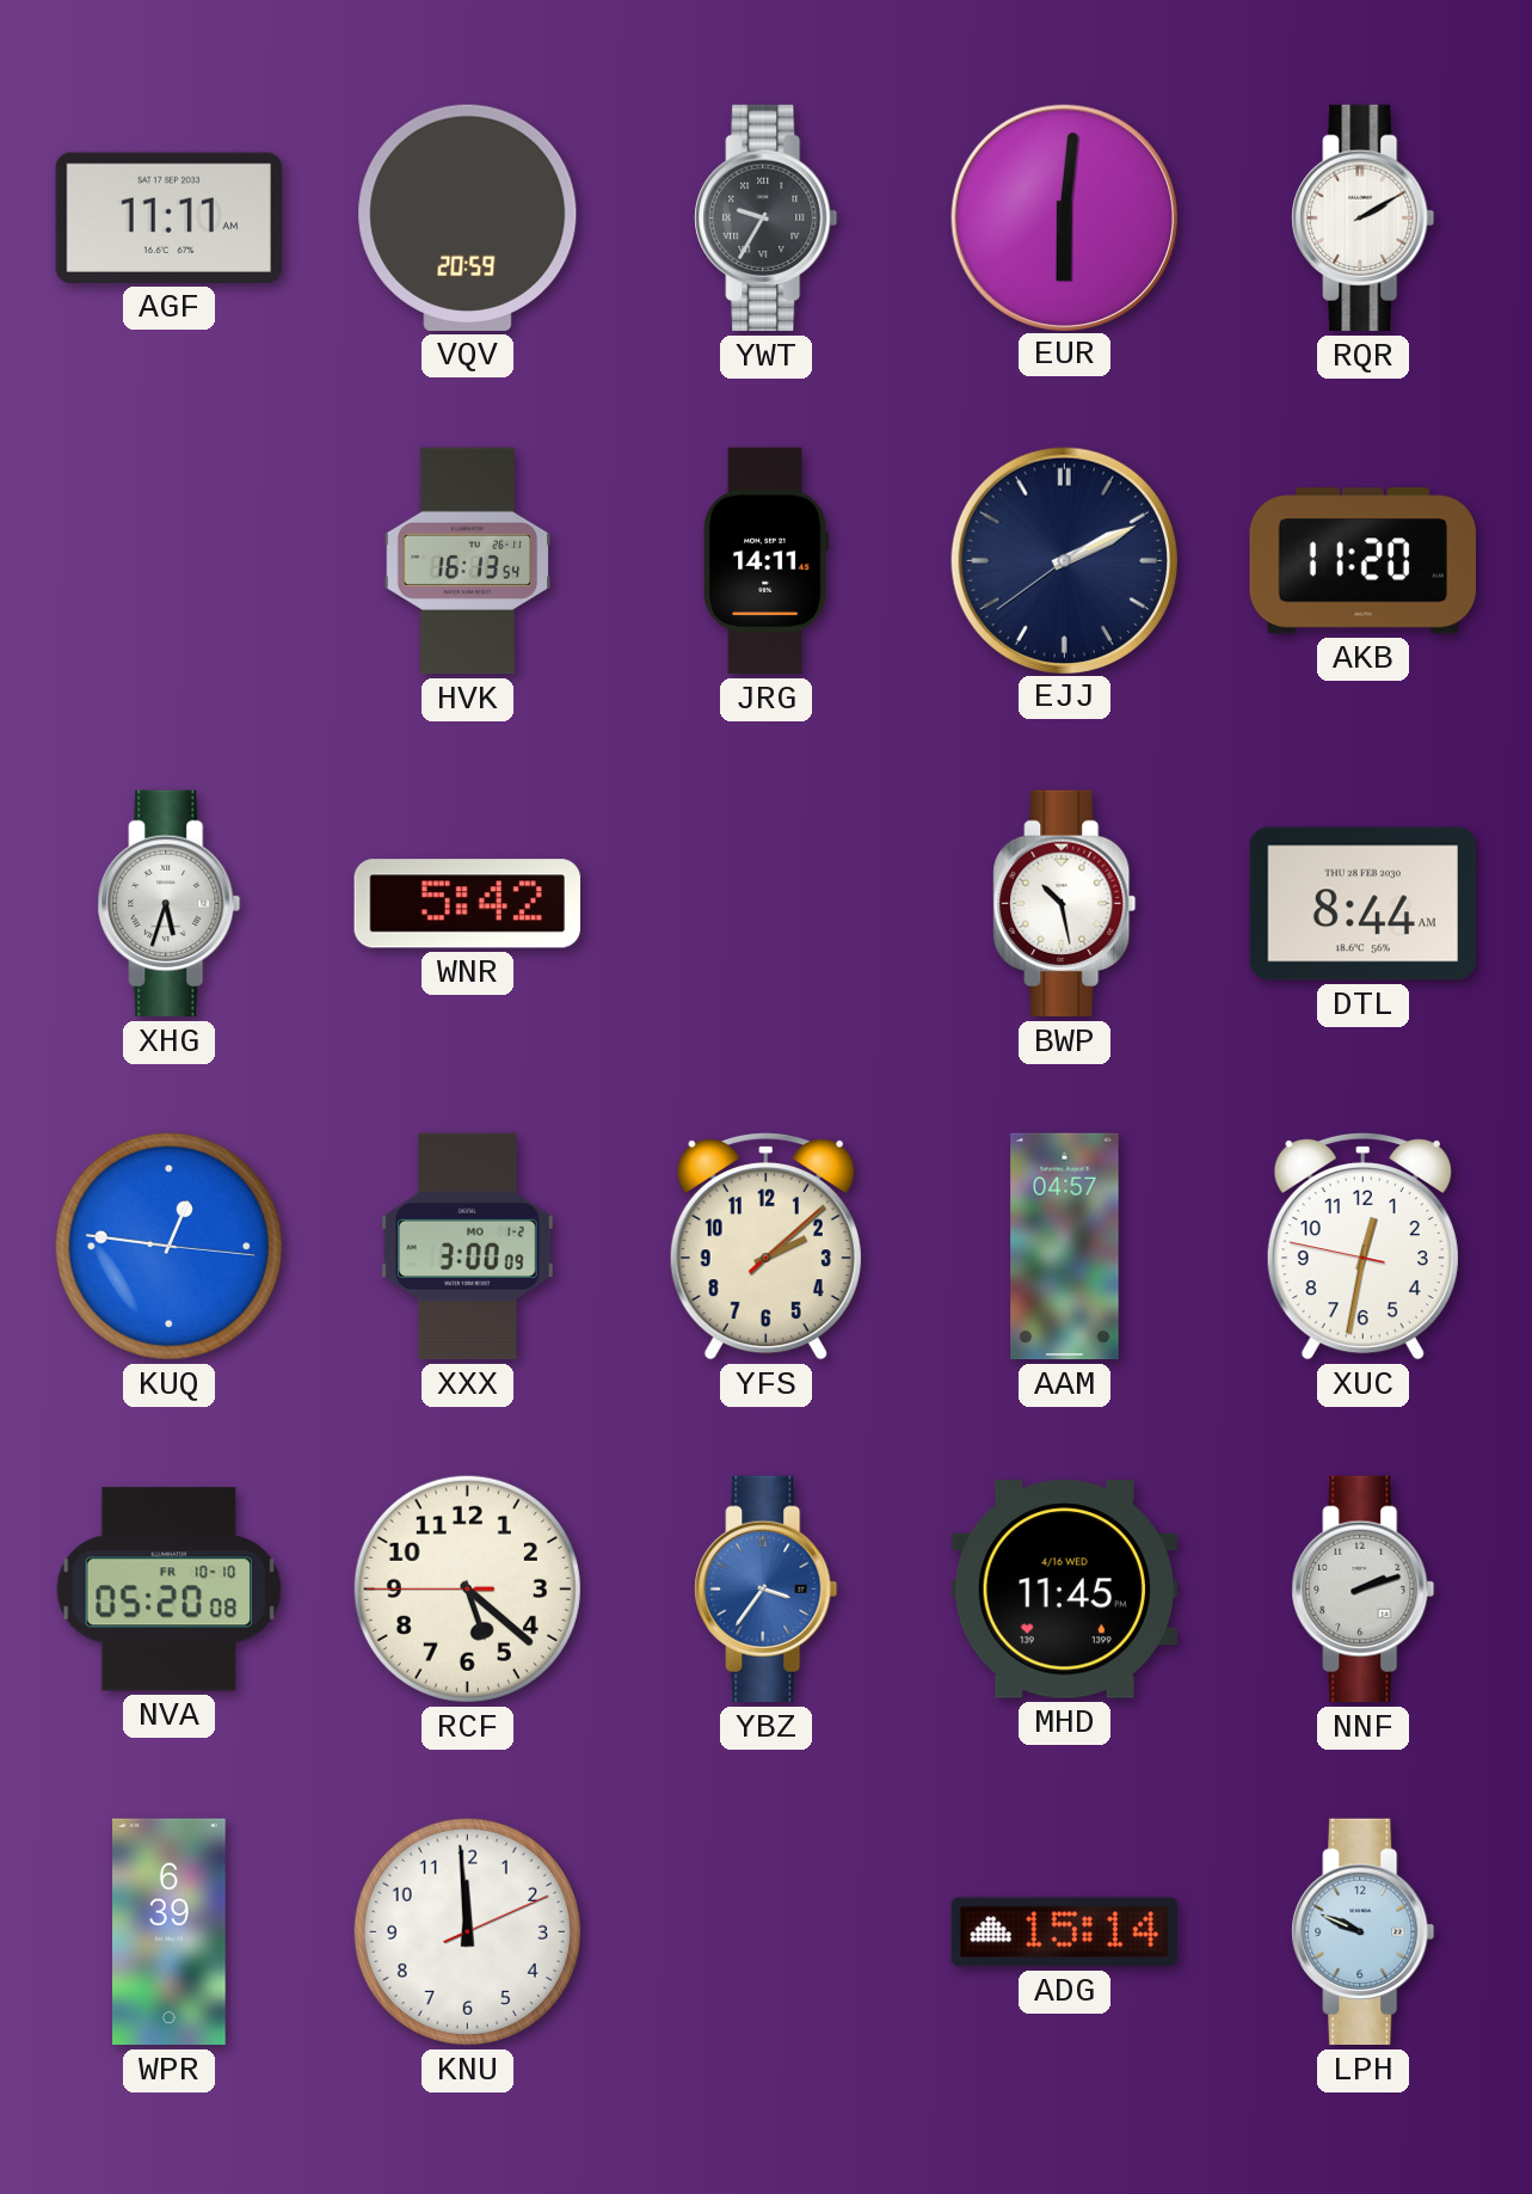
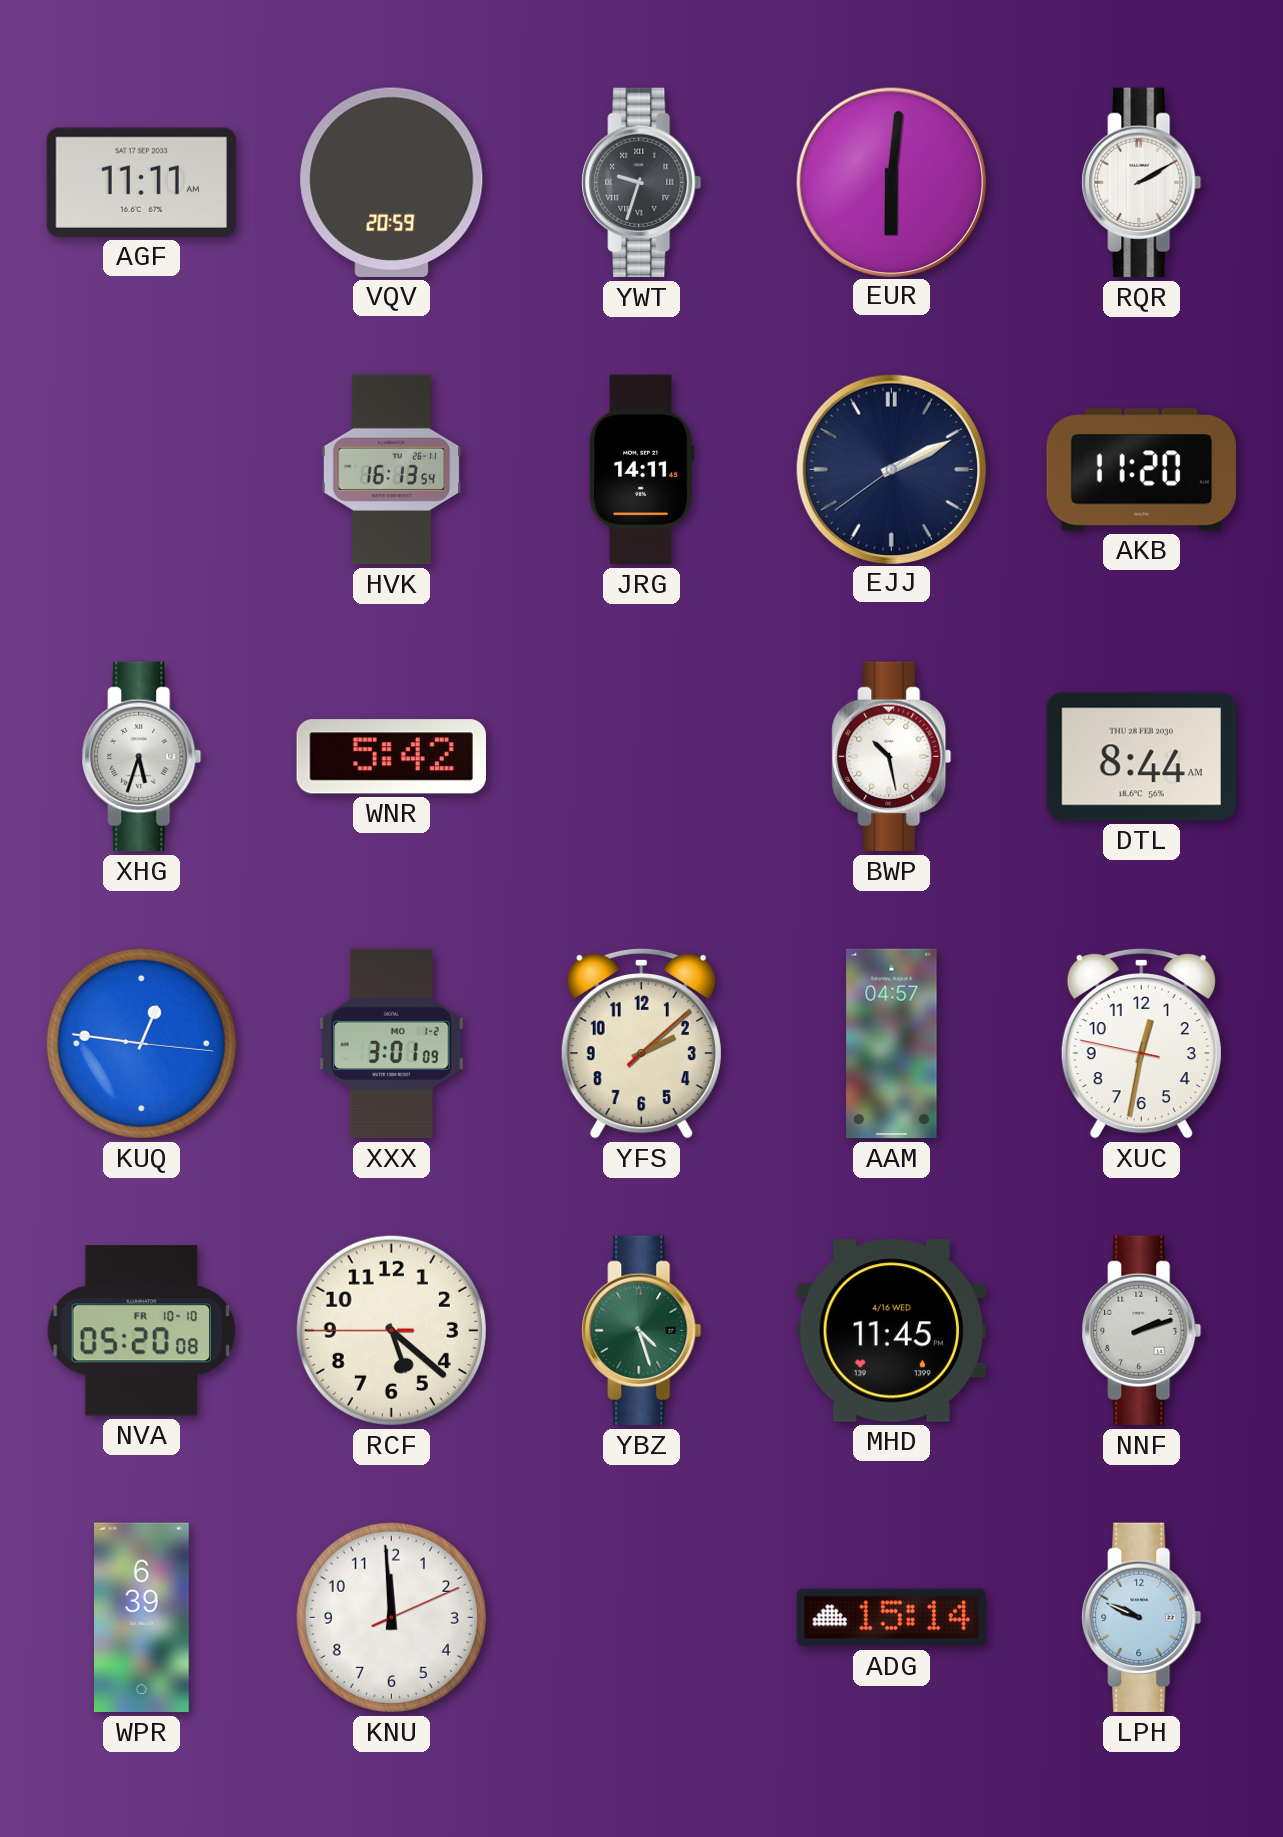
YWT: 9:35 -> 9:33 (642, 183)
XXX: 3:00 -> 3:01 (392, 1044)
YBZ: 3:36 -> 4:27 (642, 1331)
YBZ dial: blue -> green (642, 1331)
